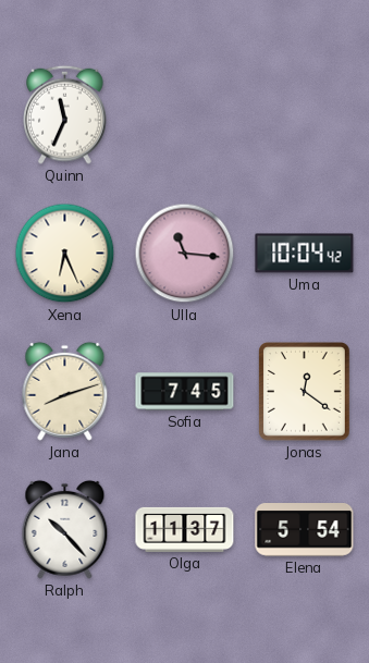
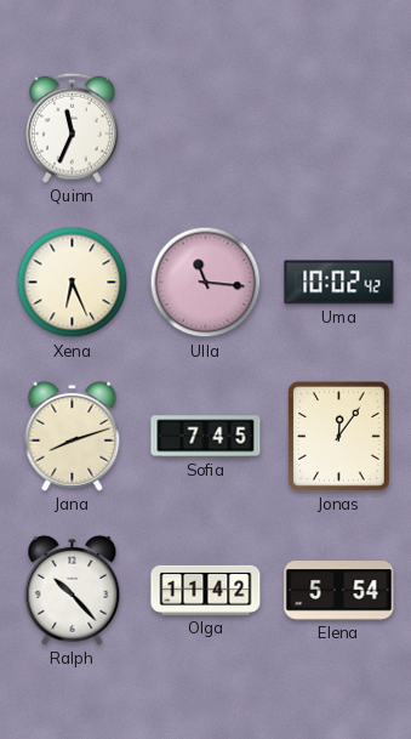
Uma: 10:04 -> 10:02 (339, 283)
Jonas: 12:21 -> 12:06 (339, 437)
Olga: 11:37 -> 11:42 (206, 590)
